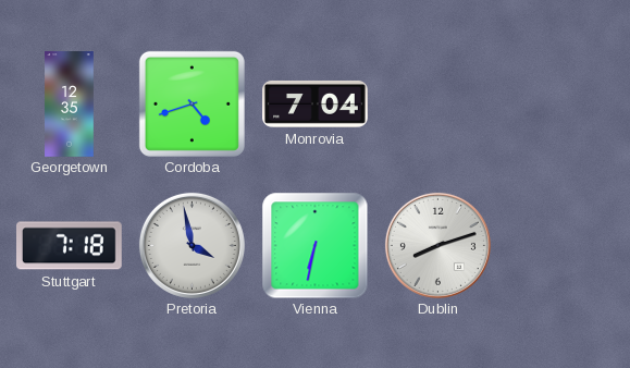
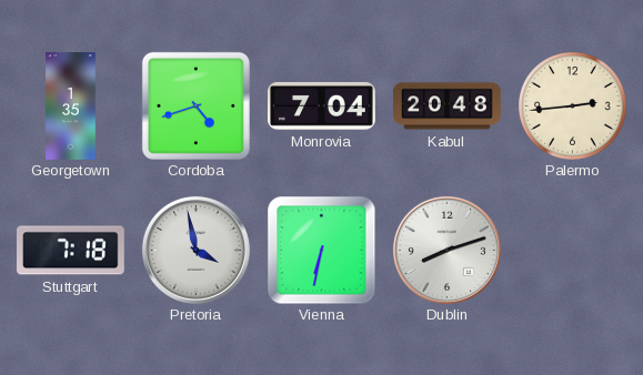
Georgetown: 12:35 -> 1:35 (71, 107)
Kabul: none -> 20:48 (448, 107)
Palermo: none -> 2:44 (573, 107)
